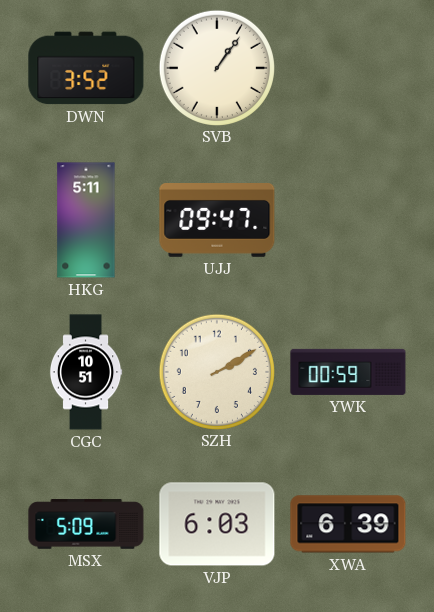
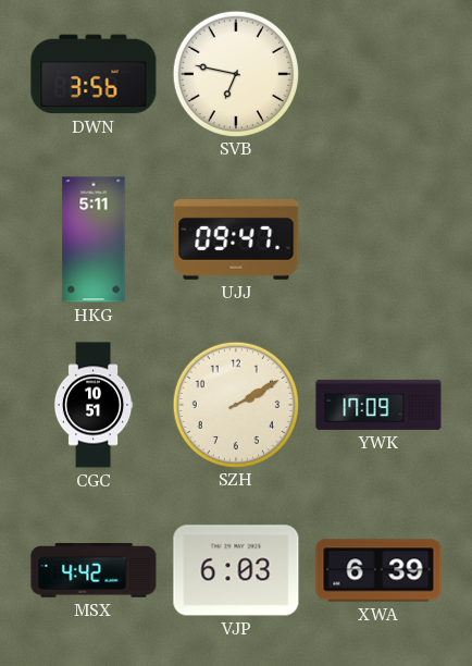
DWN: 3:52 -> 3:56 (94, 74)
SVB: 1:06 -> 6:47 (235, 73)
YWK: 00:59 -> 17:09 (378, 405)
MSX: 5:09 -> 4:42 (94, 570)
